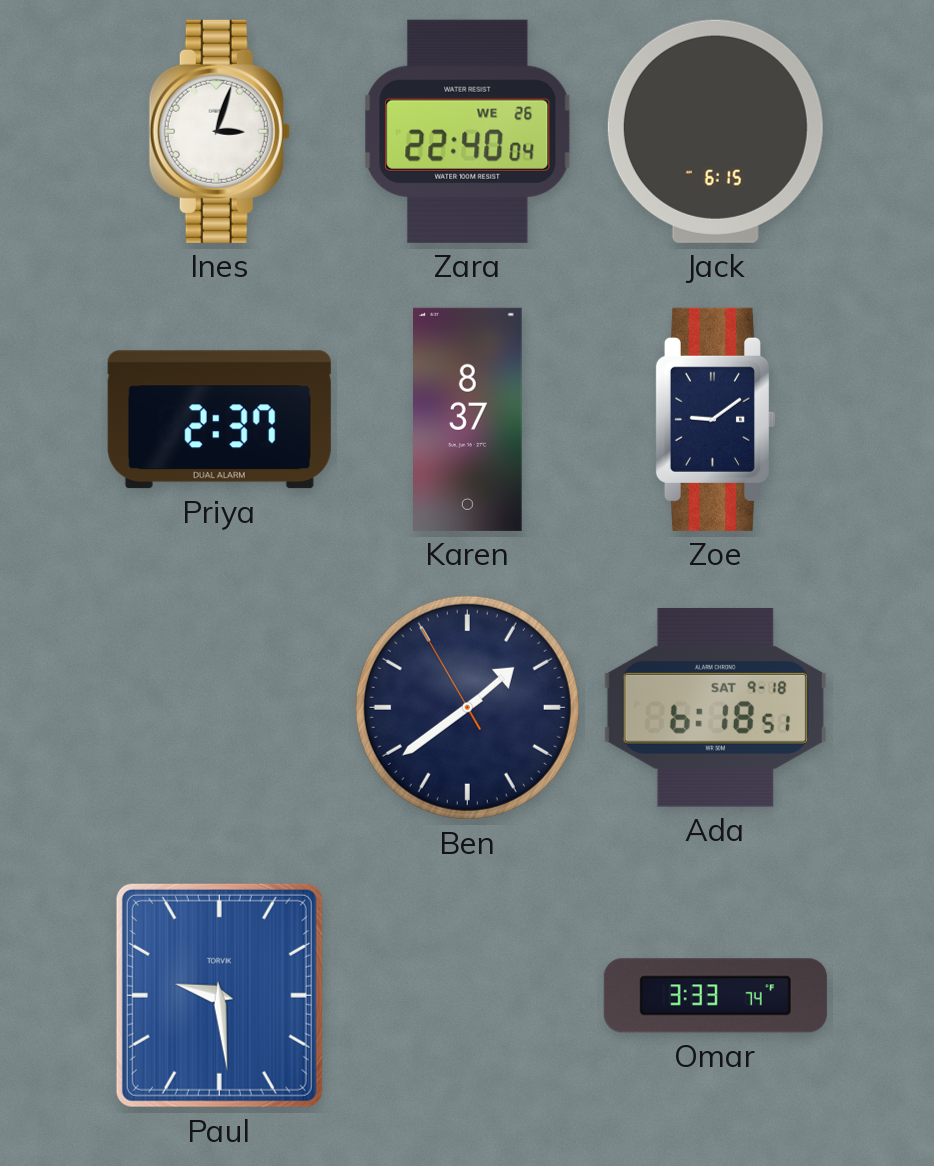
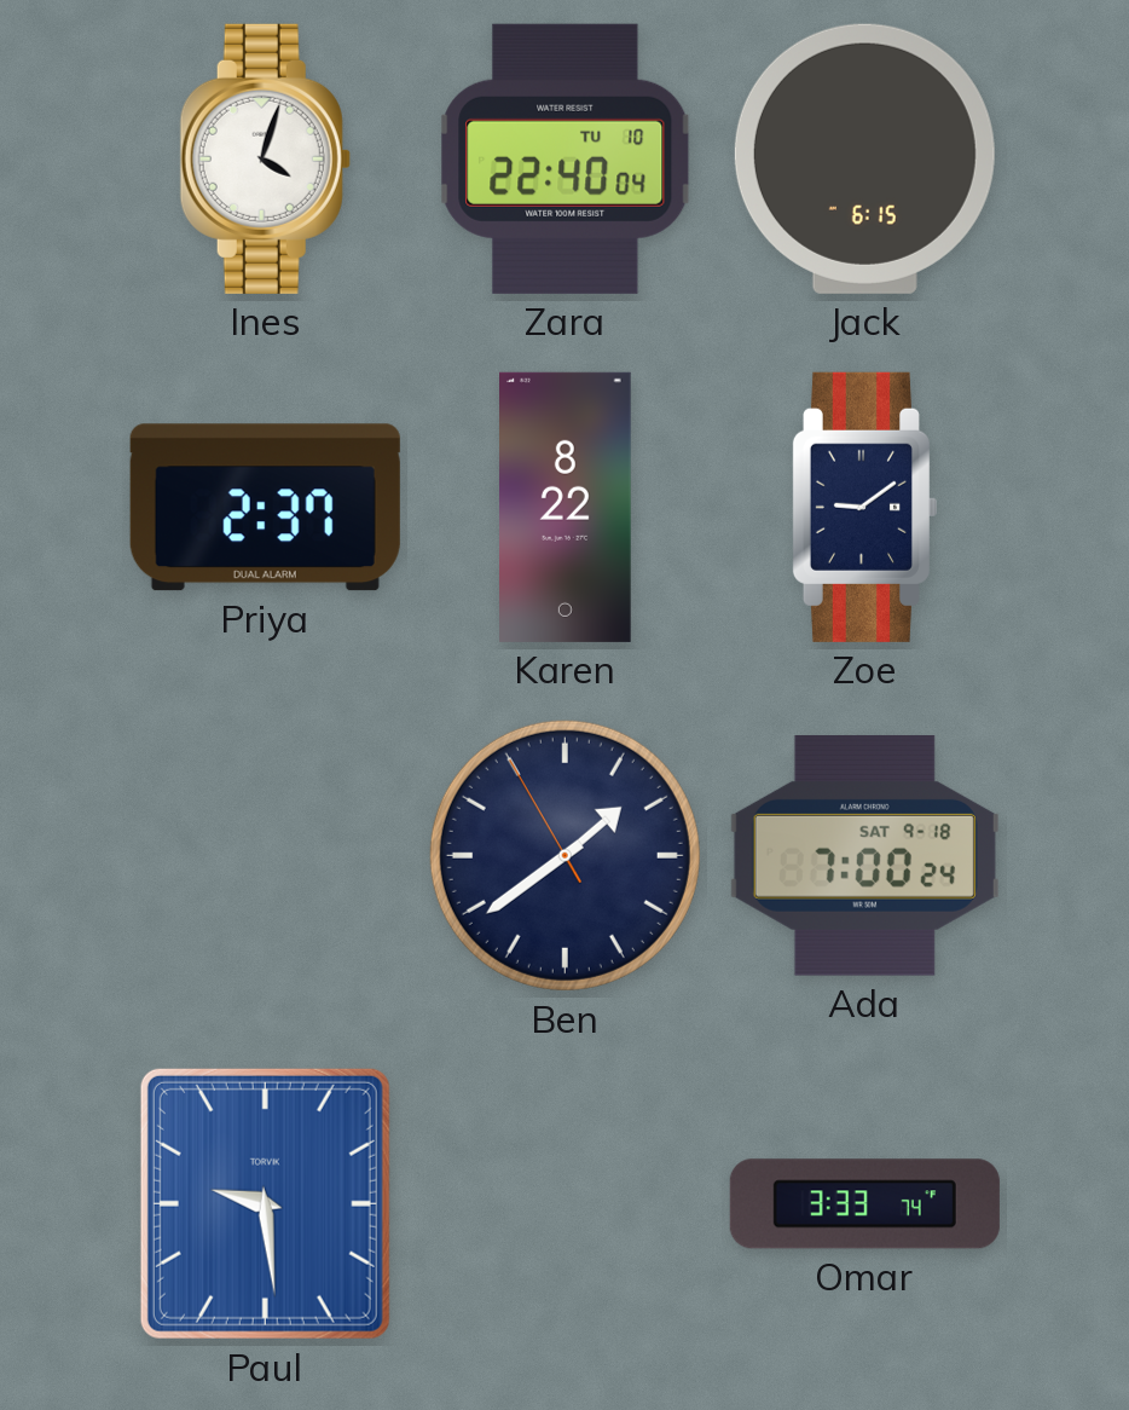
Ines: 3:03 -> 4:03 (265, 158)
Zara date: WE 26 -> TU 10 (566, 158)
Karen: 8:37 -> 8:22 (566, 507)
Ada: 6:18 -> 7:00 (864, 855)
